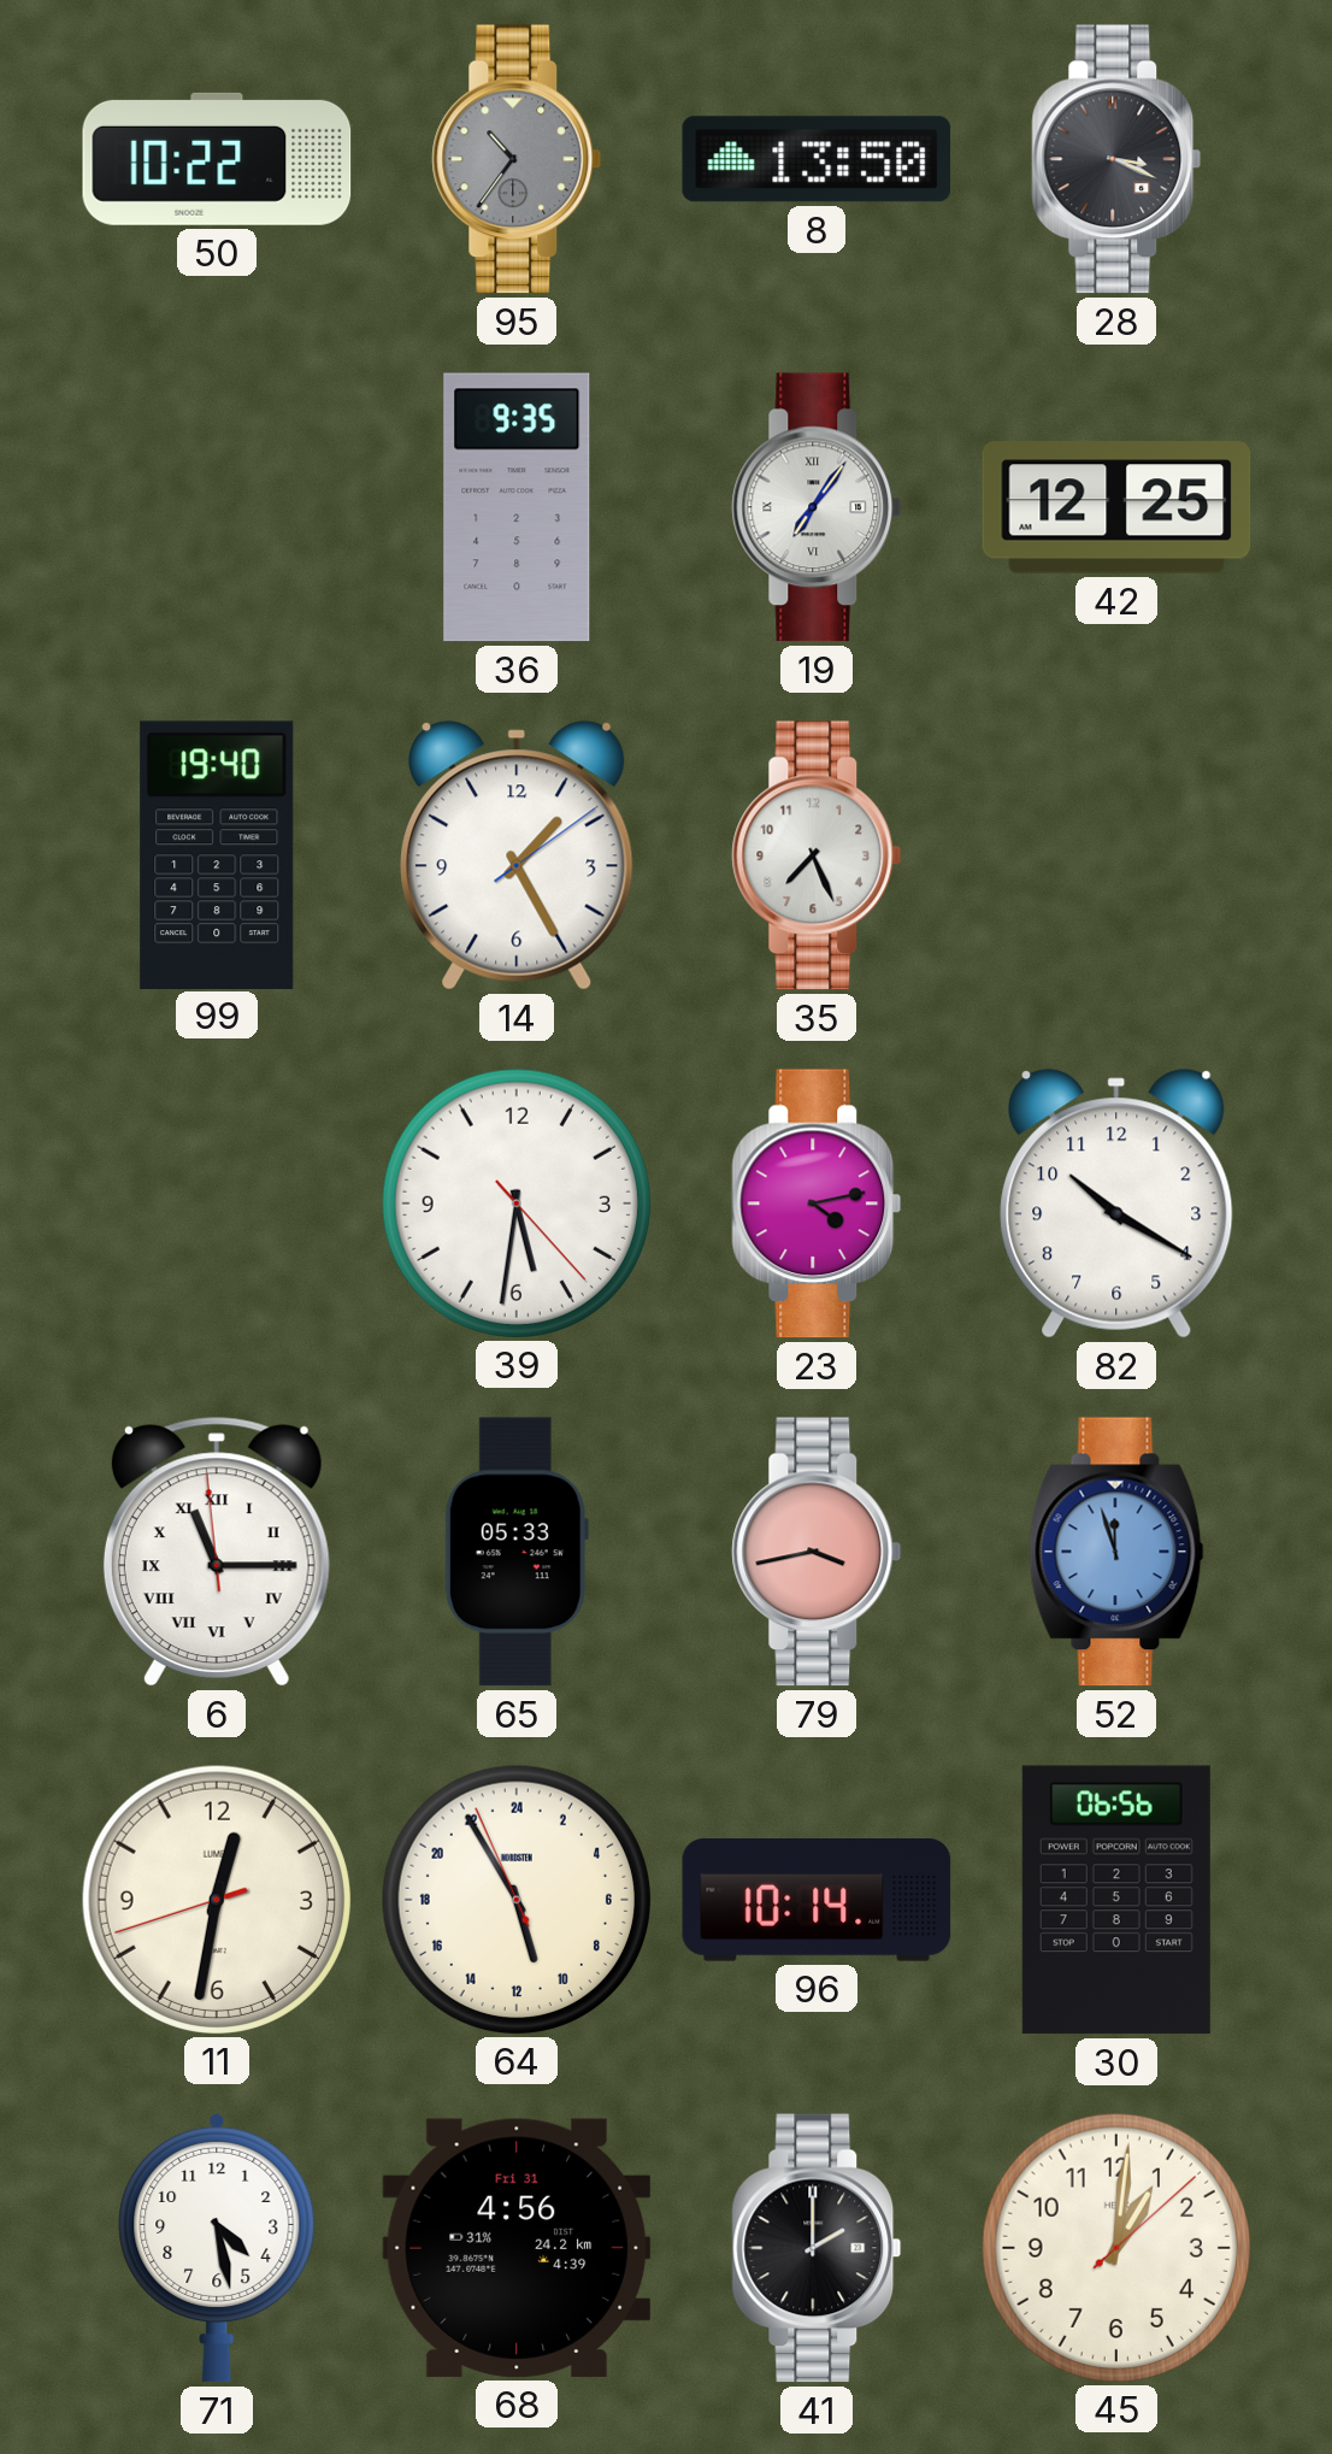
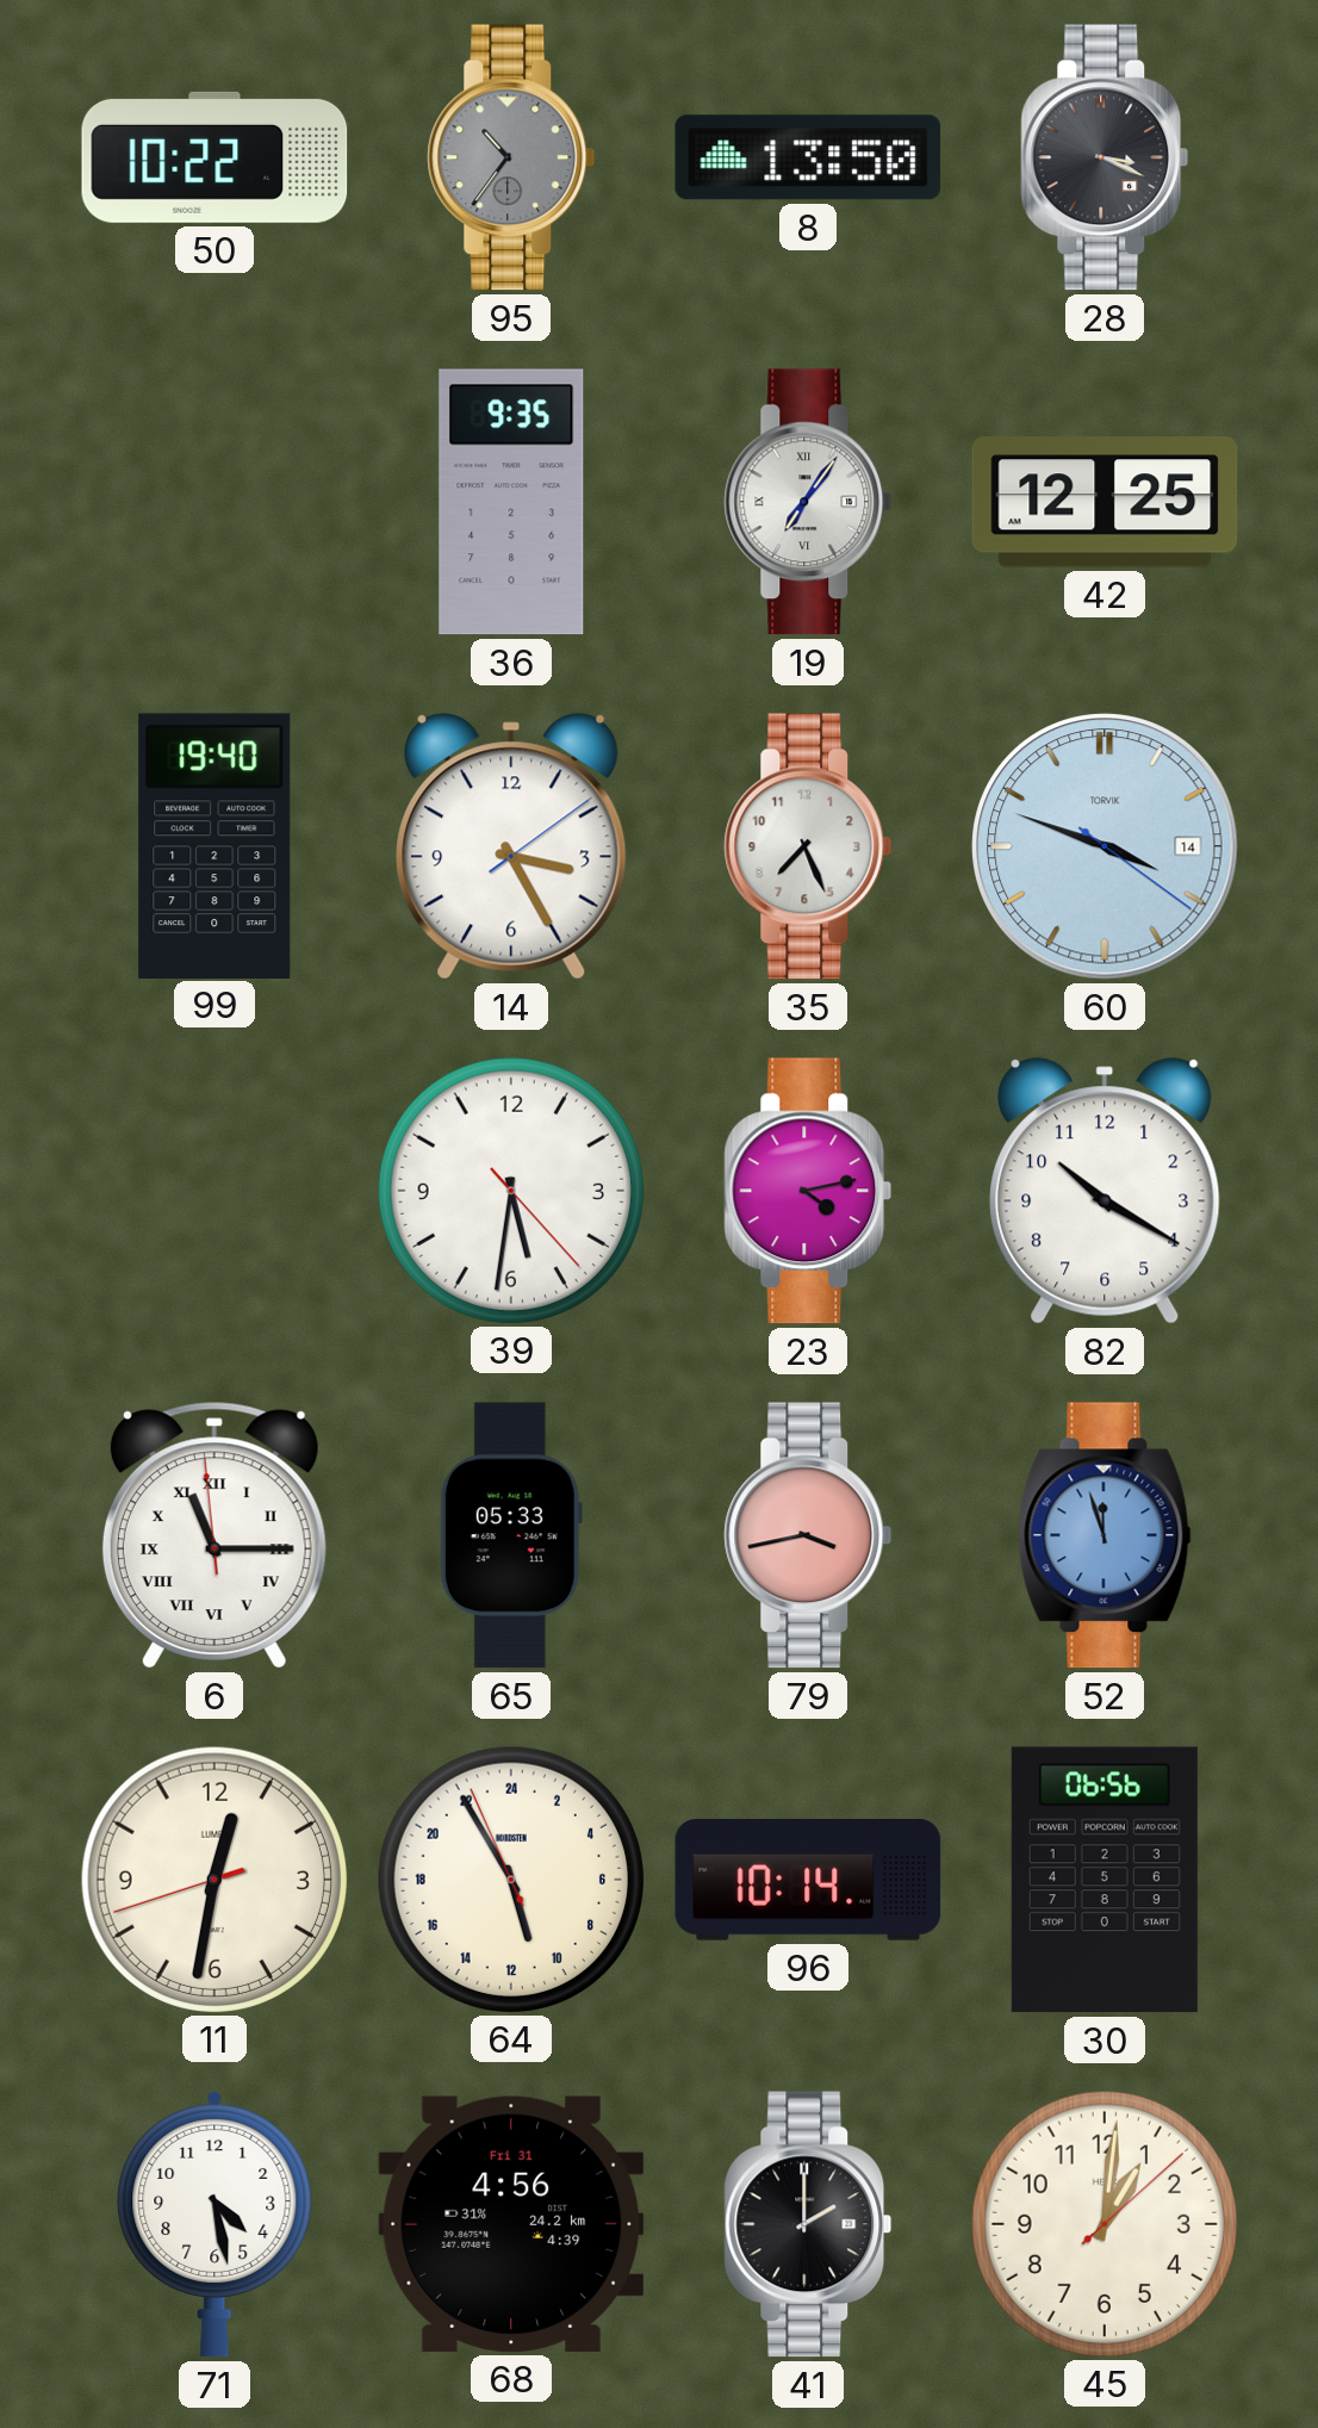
14: 1:25 -> 3:25 (511, 846)
60: none -> 3:48 (1105, 846)
